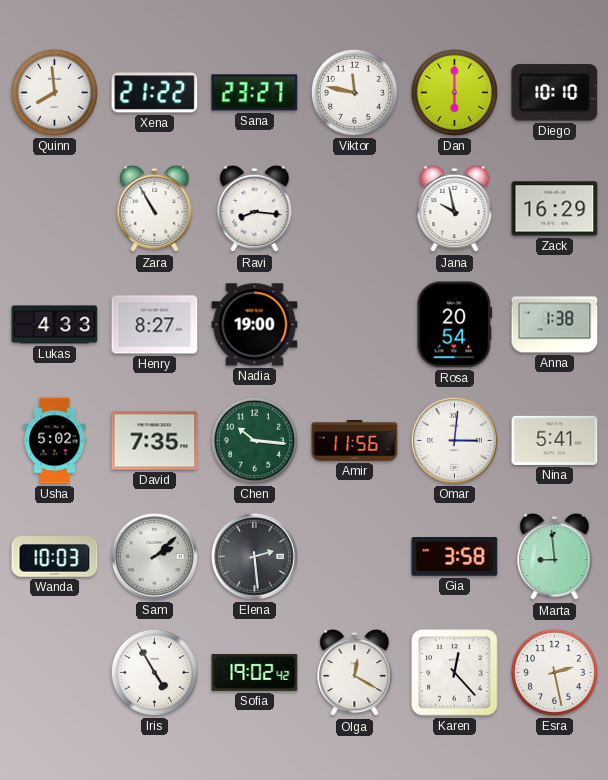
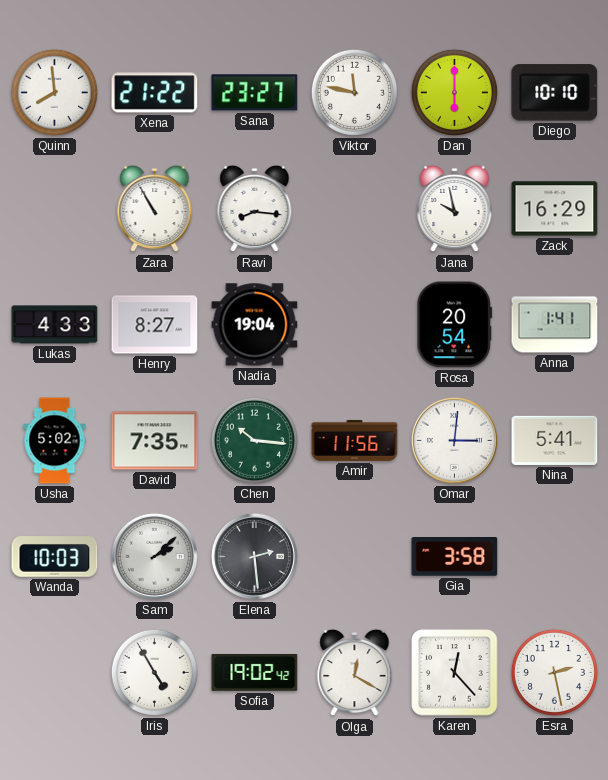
Nadia: 19:00 -> 19:04 (255, 325)
Anna: 1:38 -> 1:41 (555, 325)
Marta: 8:59 -> none (555, 557)
